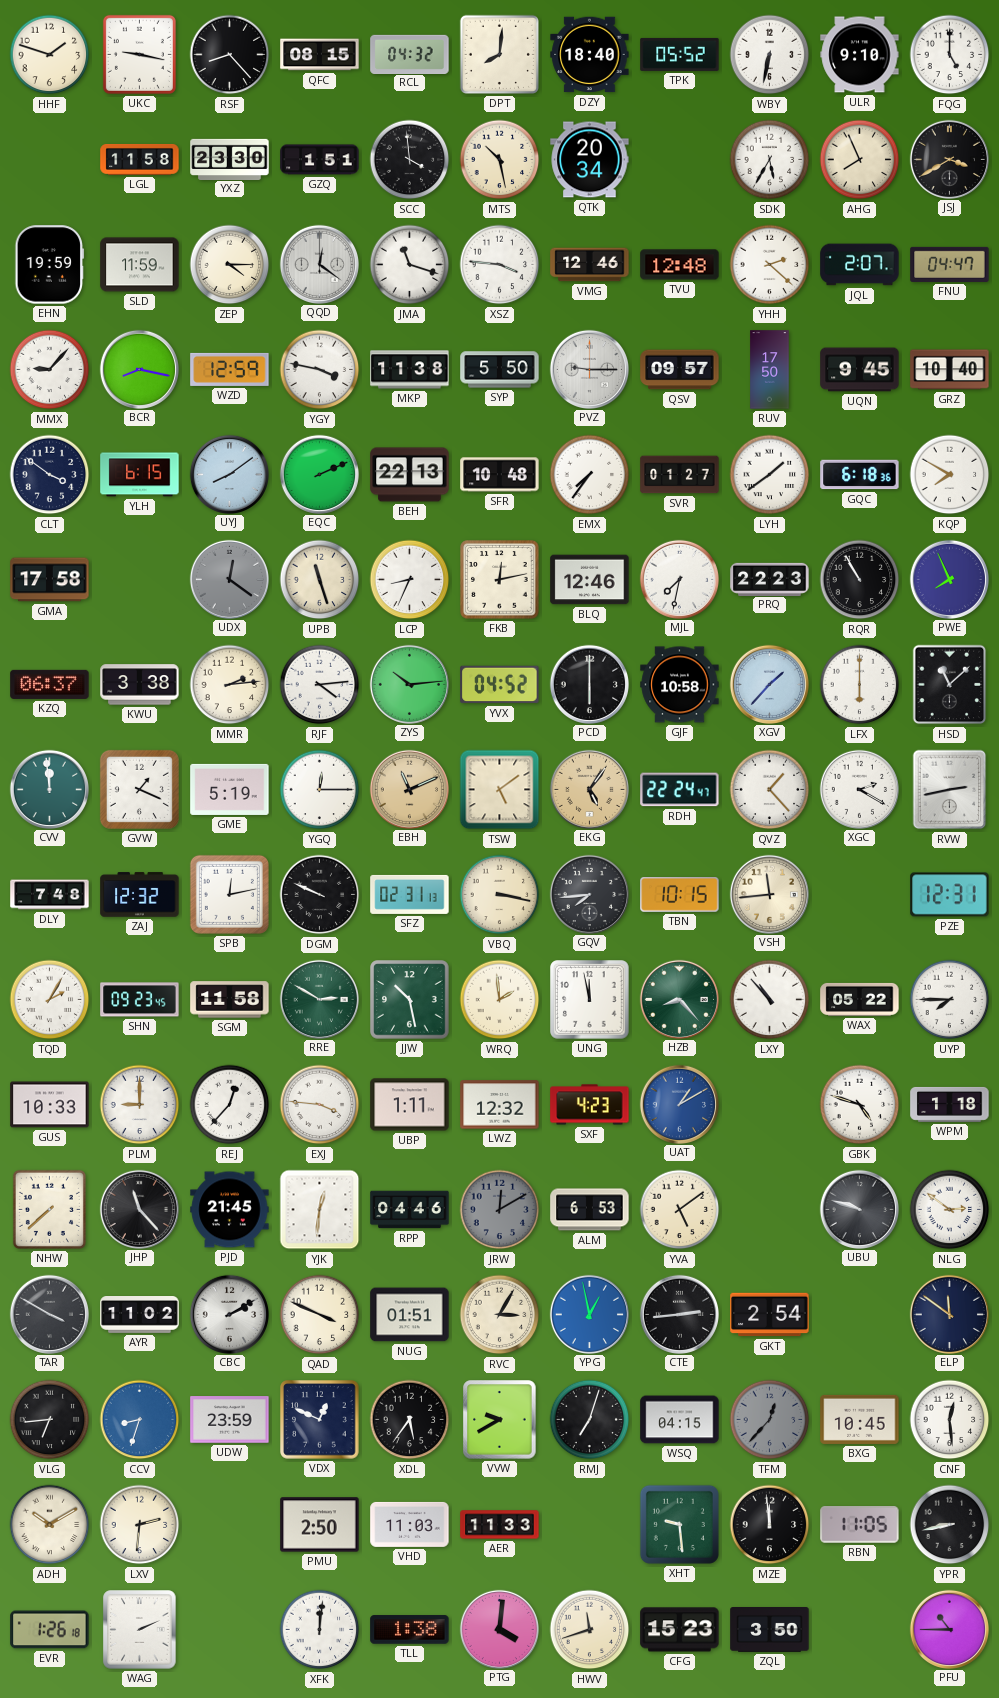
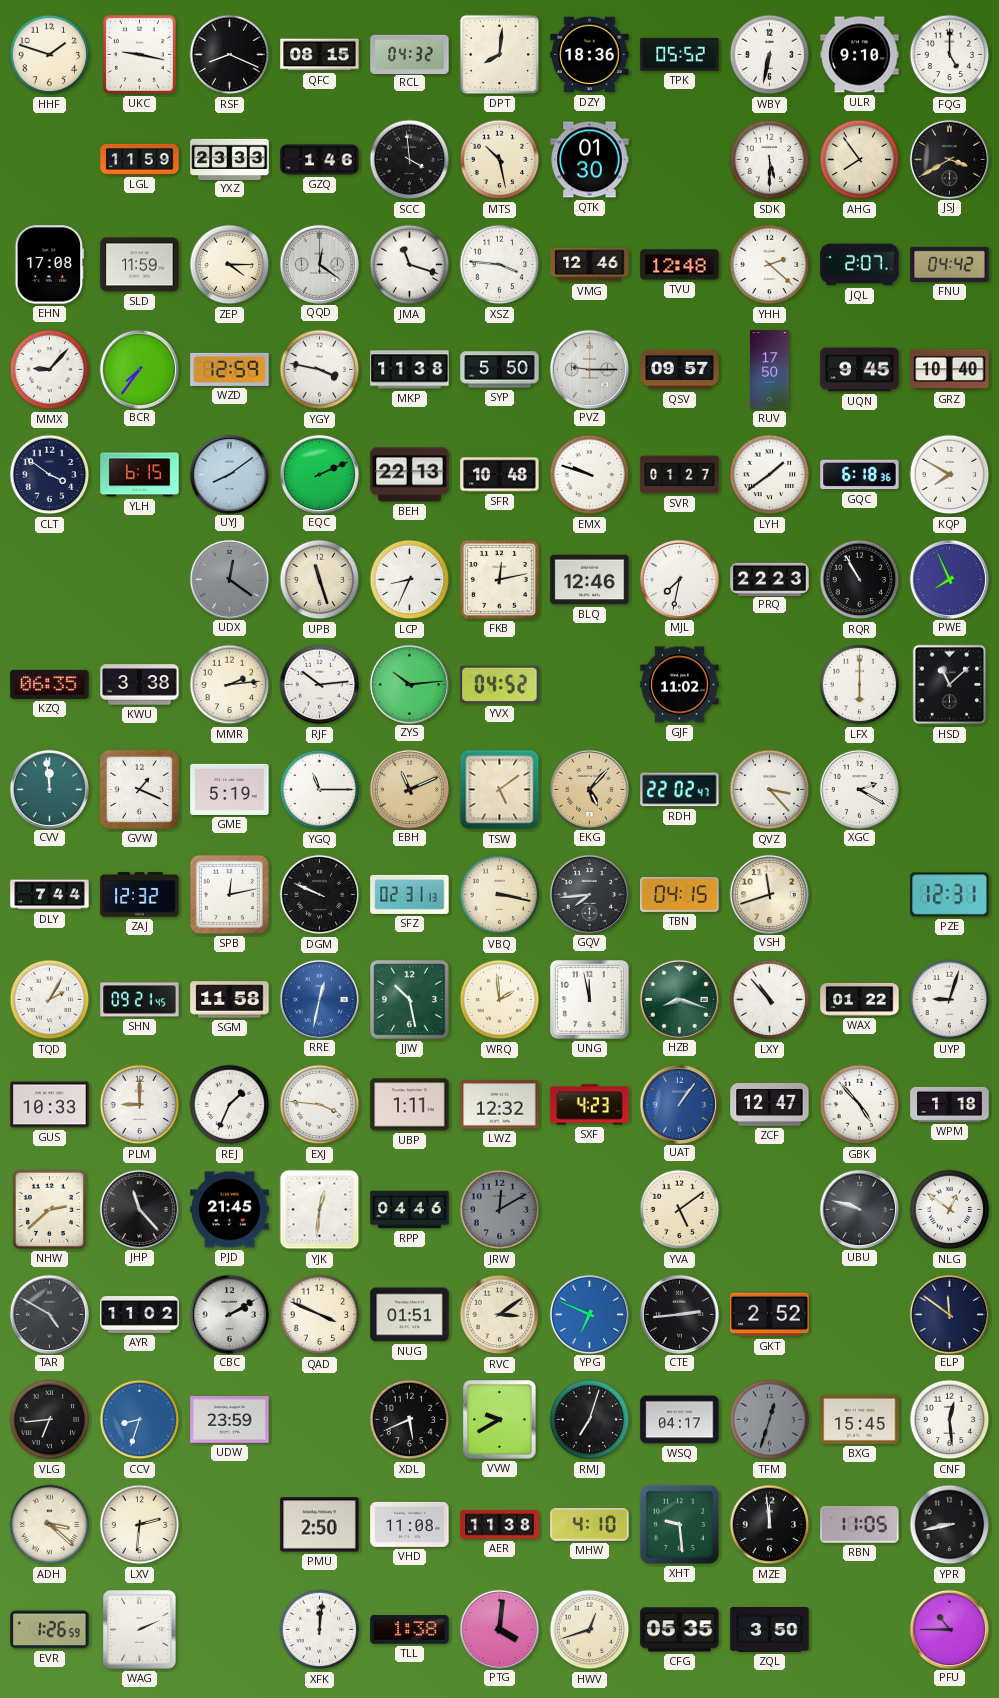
RSF: 8:23 -> 8:19 (230, 55)
DZY: 18:40 -> 18:36 (590, 55)
LGL: 11:58 -> 11:59 (140, 159)
YXZ: 23:30 -> 23:33 (230, 159)
GZQ: 1:51 -> 1:46 (320, 160)
QTK: 20:34 -> 01:30 (590, 160)
SDK: 5:35 -> 5:30 (770, 160)
AHG: 7:56 -> 7:54 (860, 160)
EHN: 19:59 -> 17:08 (50, 265)
FNU: 04:47 -> 04:42 (950, 264)
BCR: 8:17 -> 7:36 (139, 369)
EMX: 7:36 -> 9:48 (590, 475)
GMA: 17:58 -> none (50, 580)
KZQ: 06:37 -> 06:35 (50, 684)
RJF: 4:14 -> 10:14 (320, 685)
PCD: 6:00 -> none (589, 684)
GJF: 10:58 -> 11:02 (680, 685)
XGV: 1:37 -> none (769, 684)
YGQ: 12:15 -> 11:15 (320, 790)
EKG: 5:06 -> 5:07 (589, 789)
RDH: 22:24 -> 22:02 (680, 790)
QVZ: 1:23 -> 3:23 (770, 790)
RVW: 2:43 -> none (950, 790)
DLY: 7:48 -> 7:44 (50, 895)
TBN: 10:15 -> 04:15 (680, 895)
VSH: 11:44 -> 11:42 (769, 894)
SHN: 09:23 -> 09:21 (140, 1000)
RRE: 2:50 -> 12:32 (319, 999)
RRE dial: green -> blue (319, 999)
HZB: 8:23 -> 8:18 (679, 999)
WAX: 05:22 -> 01:22 (860, 999)
UYP: 7:45 -> 9:03 (950, 1000)
REJ: 12:37 -> 1:34 (230, 1105)
UAT: 1:10 -> 1:06 (679, 1104)
ZCF: none -> 12:47 (770, 1104)
GBK: 4:48 -> 4:53 (860, 1105)
NHW: 7:38 -> 2:38 (49, 1209)
ALM: 6:53 -> none (590, 1210)
NLG: 2:51 -> 12:51 (950, 1210)
TAR: 3:50 -> 4:50 (49, 1314)
RVC: 3:05 -> 3:09 (500, 1315)
YPG: 12:58 -> 6:49 (589, 1314)
GKT: 2:54 -> 2:52 (770, 1315)
VDX: 12:49 -> none (320, 1420)
XDL: 5:36 -> 5:41 (410, 1420)
WSQ: 04:15 -> 04:17 (680, 1420)
TFM: 12:37 -> 12:33 (770, 1420)
BXG: 10:45 -> 15:45 (860, 1419)
ADH: 10:10 -> 3:22 (50, 1525)
VHD: 11:03 -> 11:08 (410, 1524)
AER: 11:33 -> 11:38 (500, 1525)
MHW: none -> 4:10 (590, 1525)
EVR: 1:26:18 -> 1:26:59 (50, 1630)
HWV: 11:42 -> 12:42 (590, 1630)
CFG: 15:23 -> 05:35 (680, 1630)
